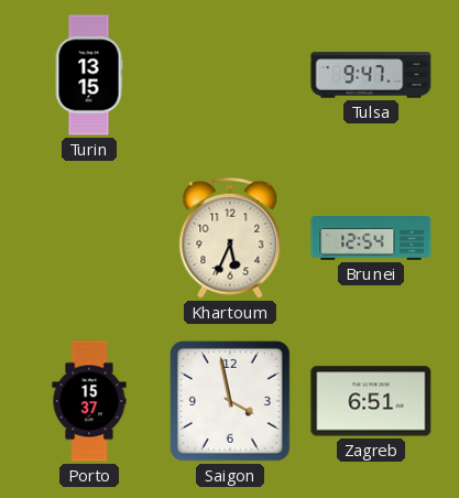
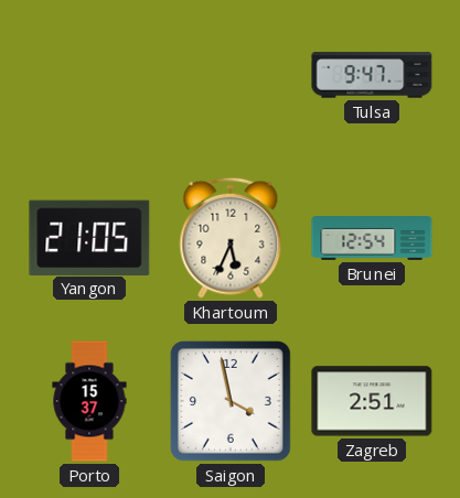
Turin: 13:15 -> none (89, 75)
Yangon: none -> 21:05 (89, 237)
Zagreb: 6:51 -> 2:51 (372, 401)
